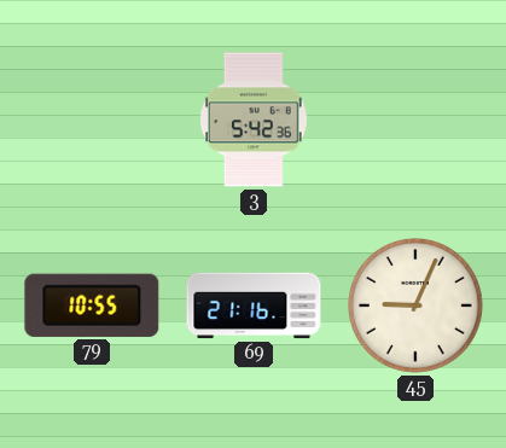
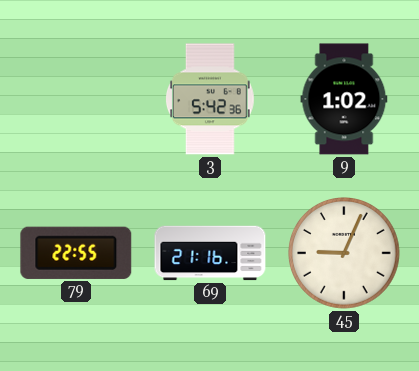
9: none -> 1:02 (344, 99)
79: 10:55 -> 22:55 (76, 253)
